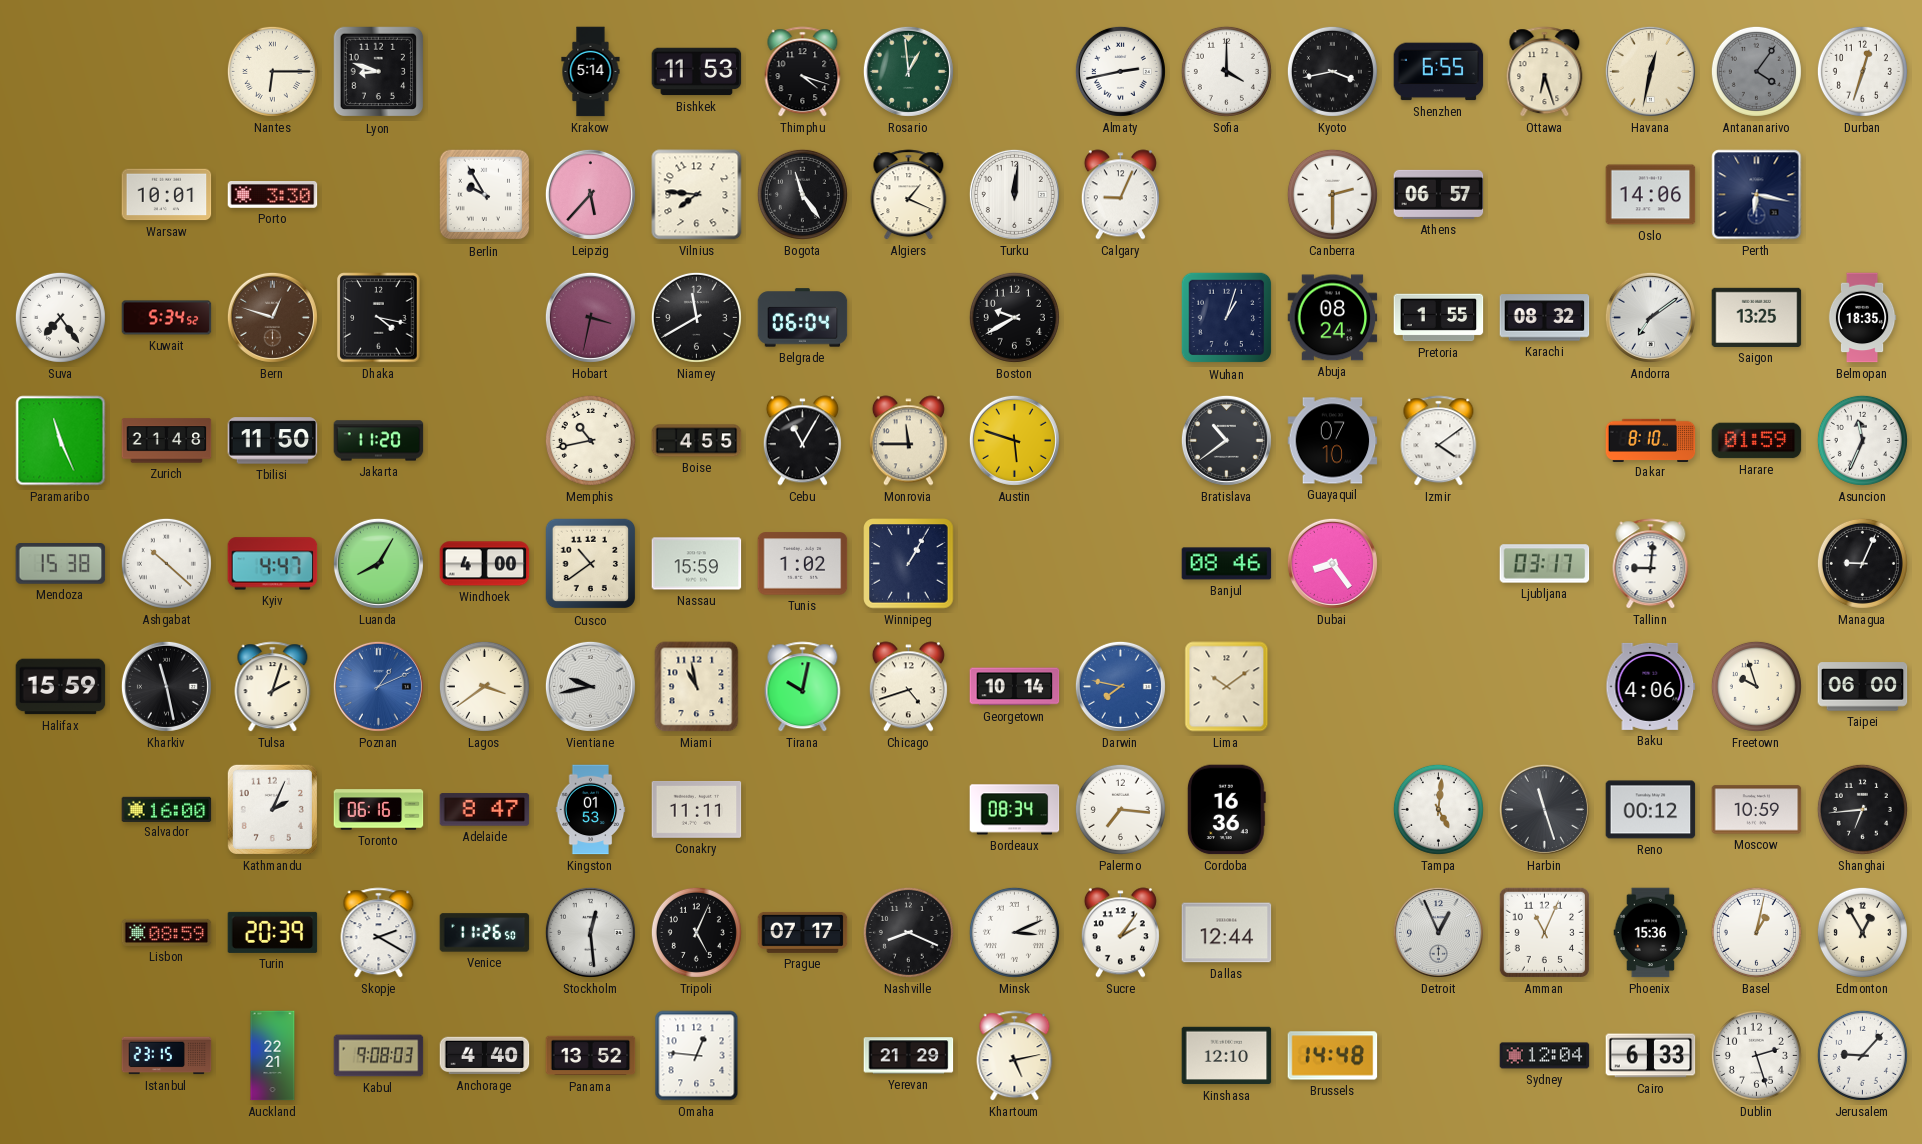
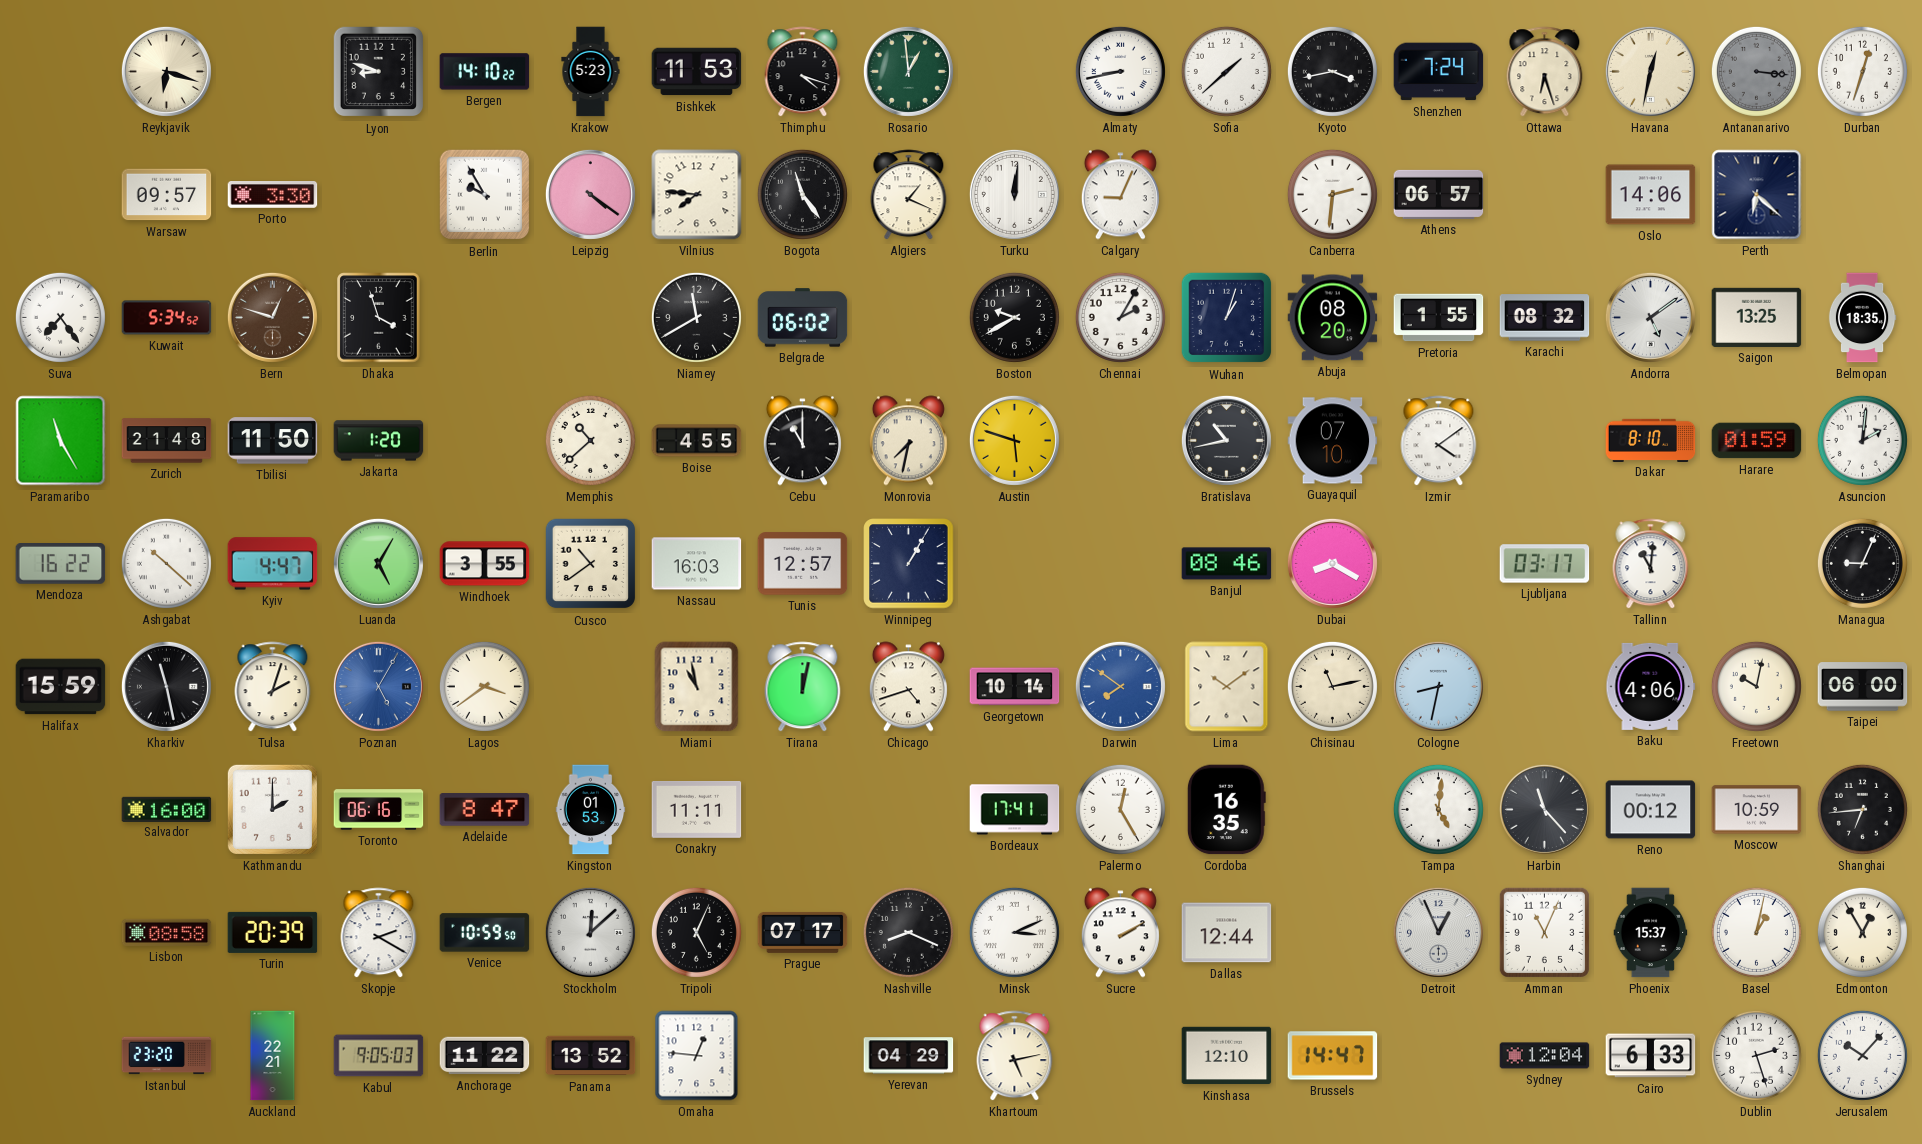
Reykjavik: none -> 6:18 (166, 71)
Nantes: 6:15 -> none (272, 71)
Bergen: none -> 14:10 (485, 72)
Krakow: 5:14 -> 5:23 (591, 72)
Almaty: 2:43 -> 8:43 (1120, 71)
Sofia: 4:00 -> 1:38 (1226, 71)
Shenzhen: 6:55 -> 7:24 (1439, 72)
Antananarivo: 4:06 -> 3:16 (1756, 71)
Warsaw: 10:01 -> 09:57 (167, 195)
Leipzig: 5:37 -> 4:21 (590, 194)
Canberra: 2:30 -> 2:31 (1332, 194)
Perth: 6:17 -> 6:22 (1757, 195)
Dhaka: 4:17 -> 3:57 (379, 318)
Hobart: 3:32 -> none (590, 317)
Belgrade: 06:04 -> 06:02 (803, 318)
Chennai: none -> 2:05 (1120, 317)
Abuja: 08:24 -> 08:20 (1333, 318)
Andorra: 7:09 -> 5:09 (1650, 317)
Paramaribo: 11:26 -> 11:25 (61, 441)
Jakarta: 11:20 -> 1:20 (379, 441)
Memphis: 10:43 -> 10:38 (590, 440)
Cebu: 11:05 -> 11:00 (802, 441)
Monrovia: 11:45 -> 7:32 (908, 441)
Bratislava: 10:39 -> 10:43 (1226, 440)
Asuncion: 11:34 -> 2:01 (1862, 440)
Mendoza: 15:38 -> 16:22 (61, 564)
Luanda: 8:05 -> 5:05 (378, 563)
Windhoek: 4:00 -> 3:55 (485, 564)
Nassau: 15:59 -> 16:03 (697, 564)
Tunis: 1:02 -> 12:57 (803, 564)
Dubai: 8:24 -> 8:20 (1332, 563)
Tallinn: 9:01 -> 11:01 (1651, 564)
Poznan: 1:11 -> 5:05 (378, 686)
Vientiane: 9:43 -> none (590, 686)
Tirana: 10:02 -> 12:02 (803, 687)
Darwin: 7:47 -> 7:51 (1120, 686)
Chisinau: none -> 11:13 (1332, 686)
Cologne: none -> 8:32 (1438, 686)
Freetown: 9:57 -> 10:02 (1756, 686)
Kathmandu: 2:04 -> 2:00 (272, 809)
Bordeaux: 08:34 -> 17:41 (1015, 810)
Palermo: 7:16 -> 12:25 (1120, 809)
Cordoba: 16:36 -> 16:35 (1226, 810)
Harbin: 11:27 -> 11:23 (1544, 809)
Lisbon: 08:59 -> 08:58 (167, 932)
Venice: 11:26 -> 10:59 (485, 933)
Stockholm: 12:29 -> 12:08 (590, 932)
Sucre: 2:06 -> 2:10 (1120, 933)
Phoenix: 15:36 -> 15:37 (1651, 933)
Istanbul: 23:15 -> 23:20 (167, 1056)
Kabul: 9:08 -> 9:05 (379, 1056)
Anchorage: 4:40 -> 11:22 (485, 1056)
Yerevan: 21:29 -> 04:29 (909, 1056)
Brussels: 14:48 -> 14:47 (1333, 1056)
Jerusalem: 9:07 -> 10:07 (1862, 1055)
